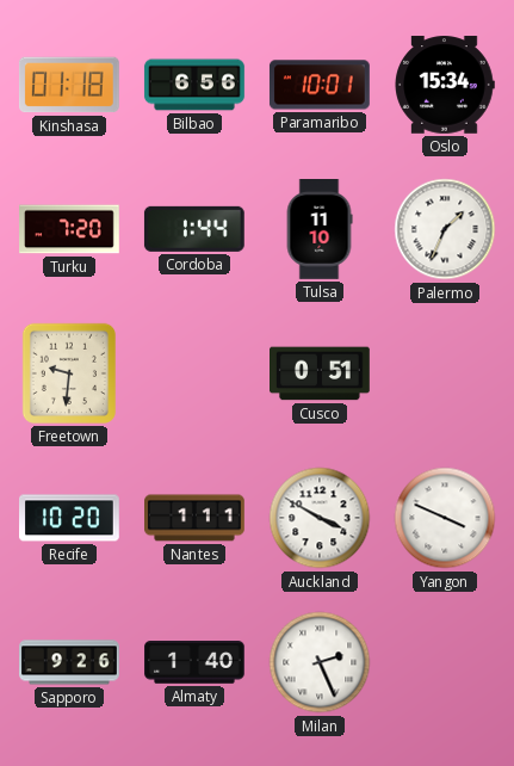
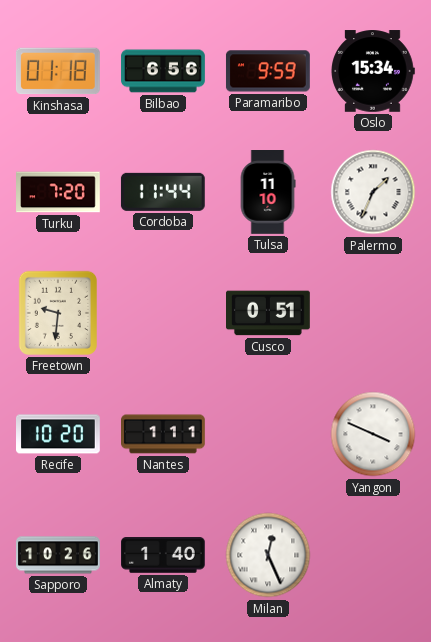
Paramaribo: 10:01 -> 9:59 (268, 71)
Cordoba: 1:44 -> 11:44 (163, 192)
Auckland: 3:50 -> none (320, 518)
Sapporo: 9:26 -> 10:26 (58, 555)
Milan: 2:26 -> 12:26 (268, 555)
